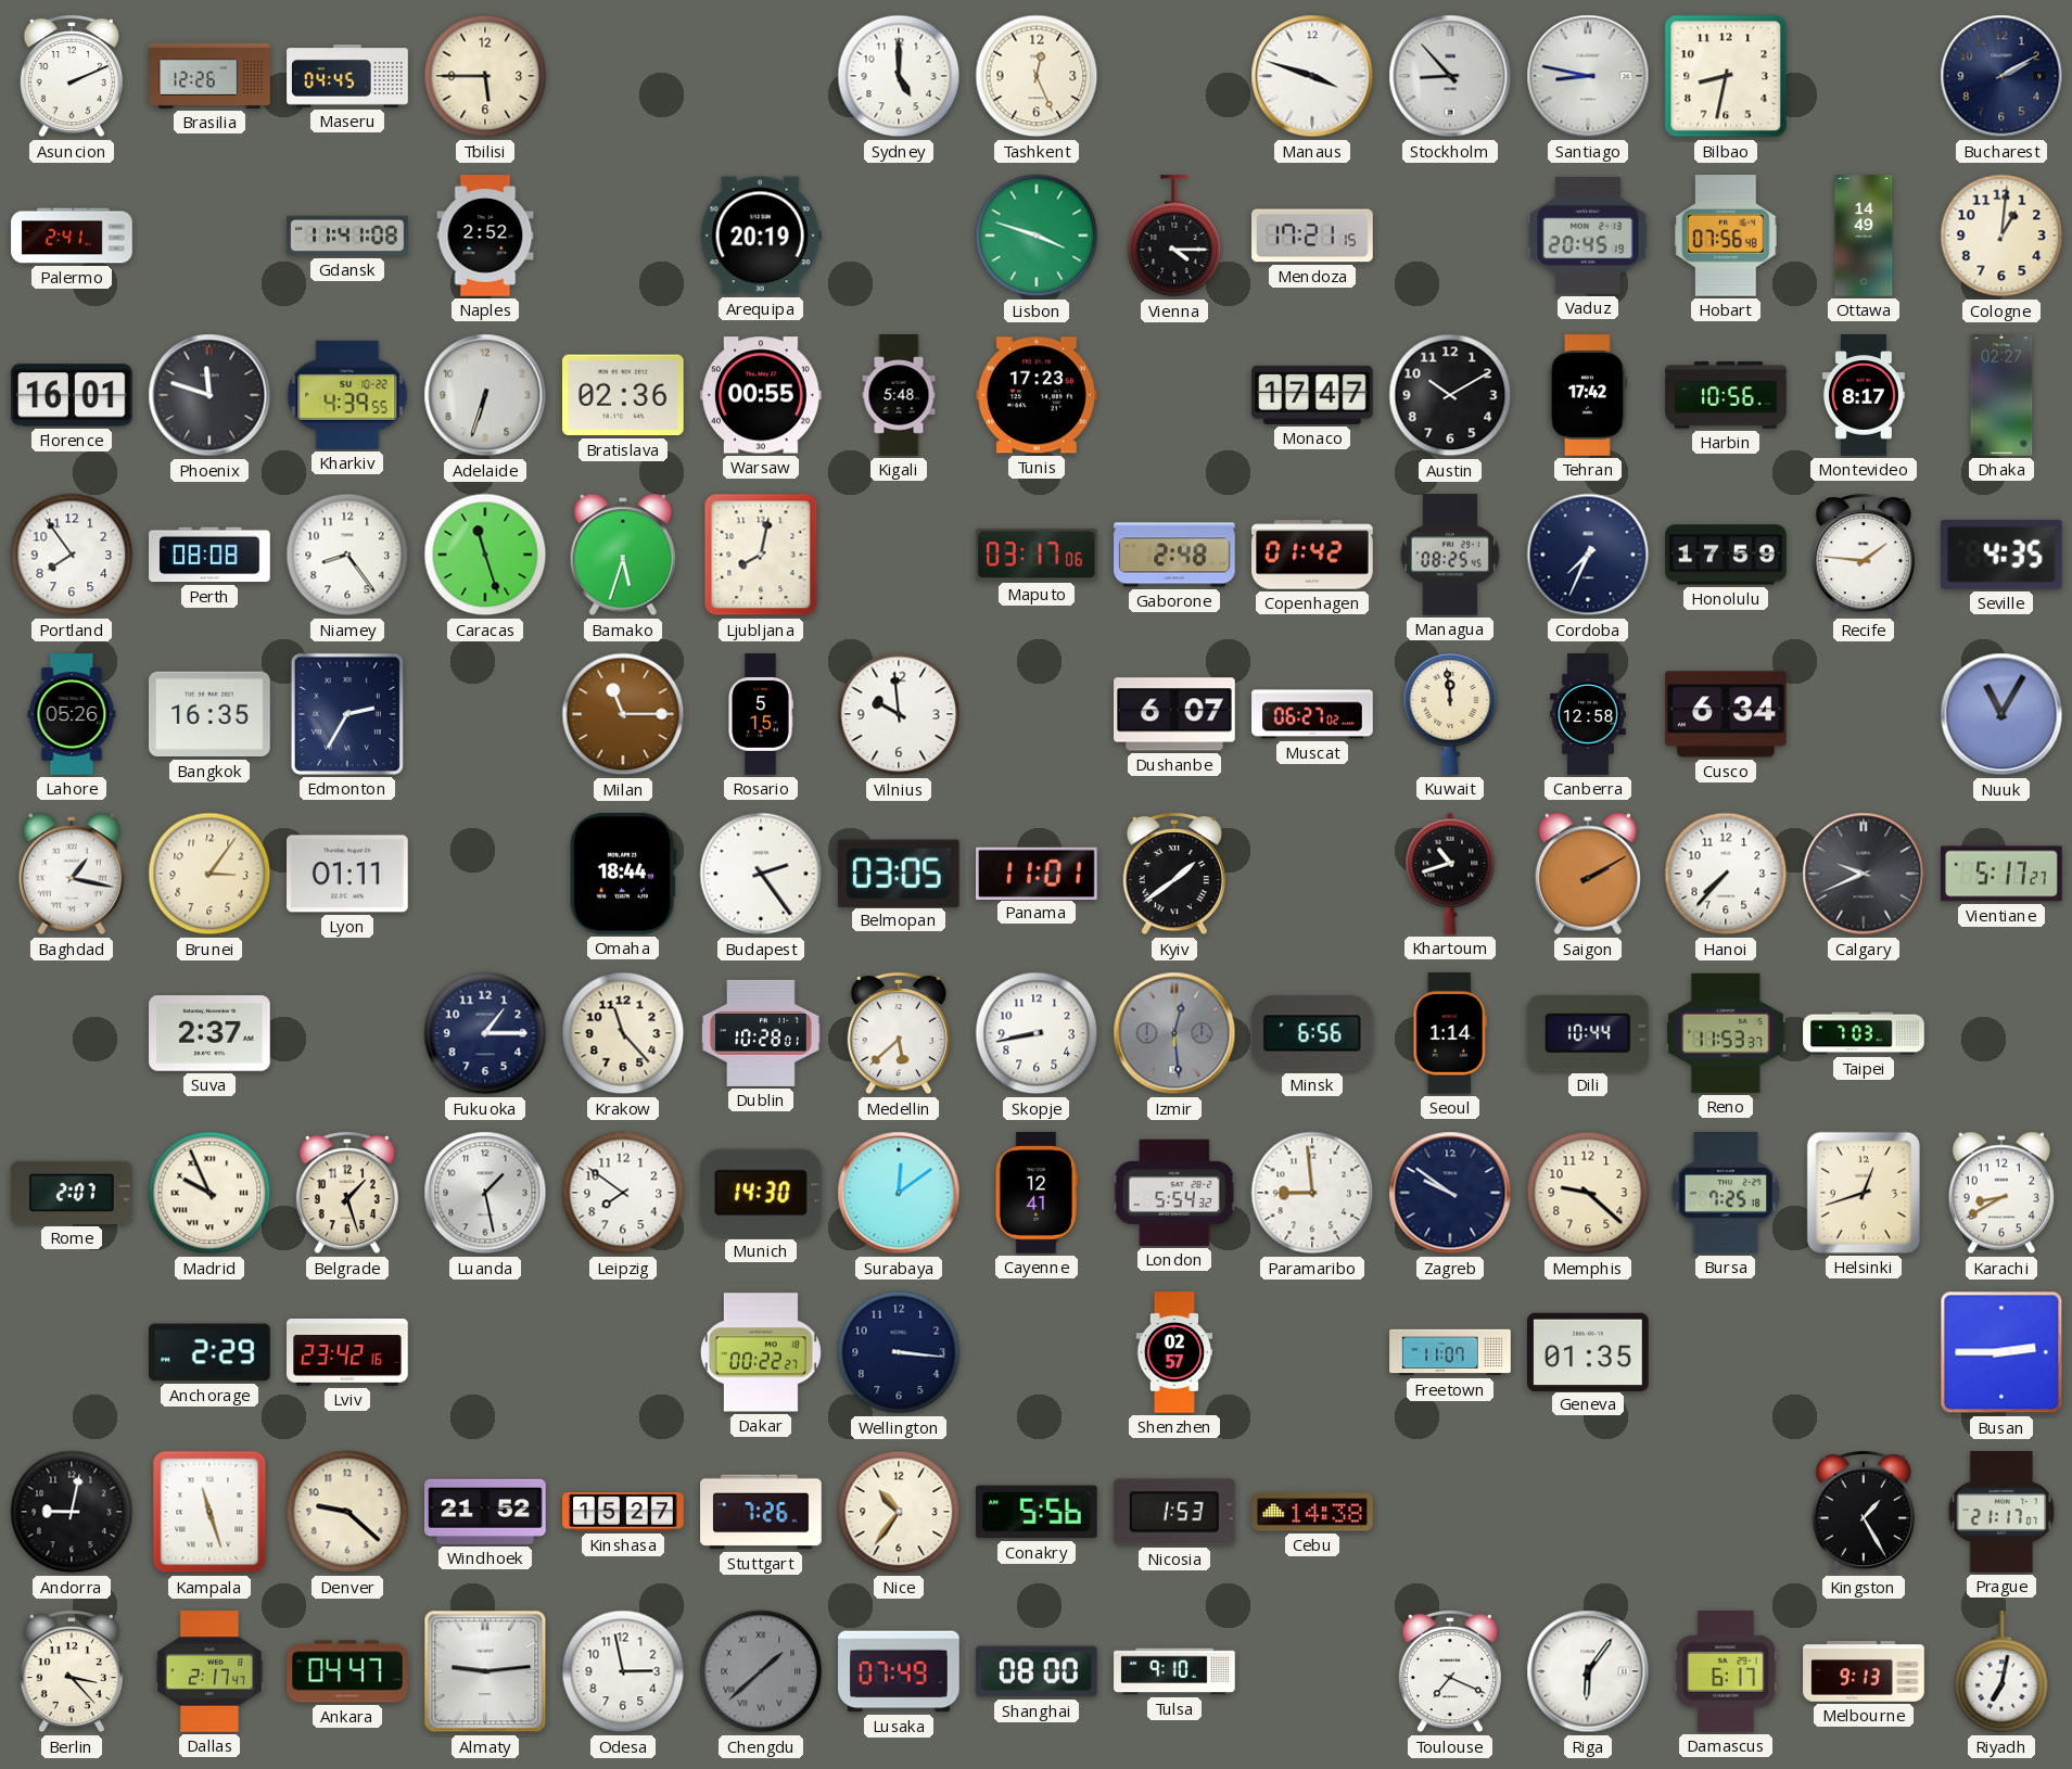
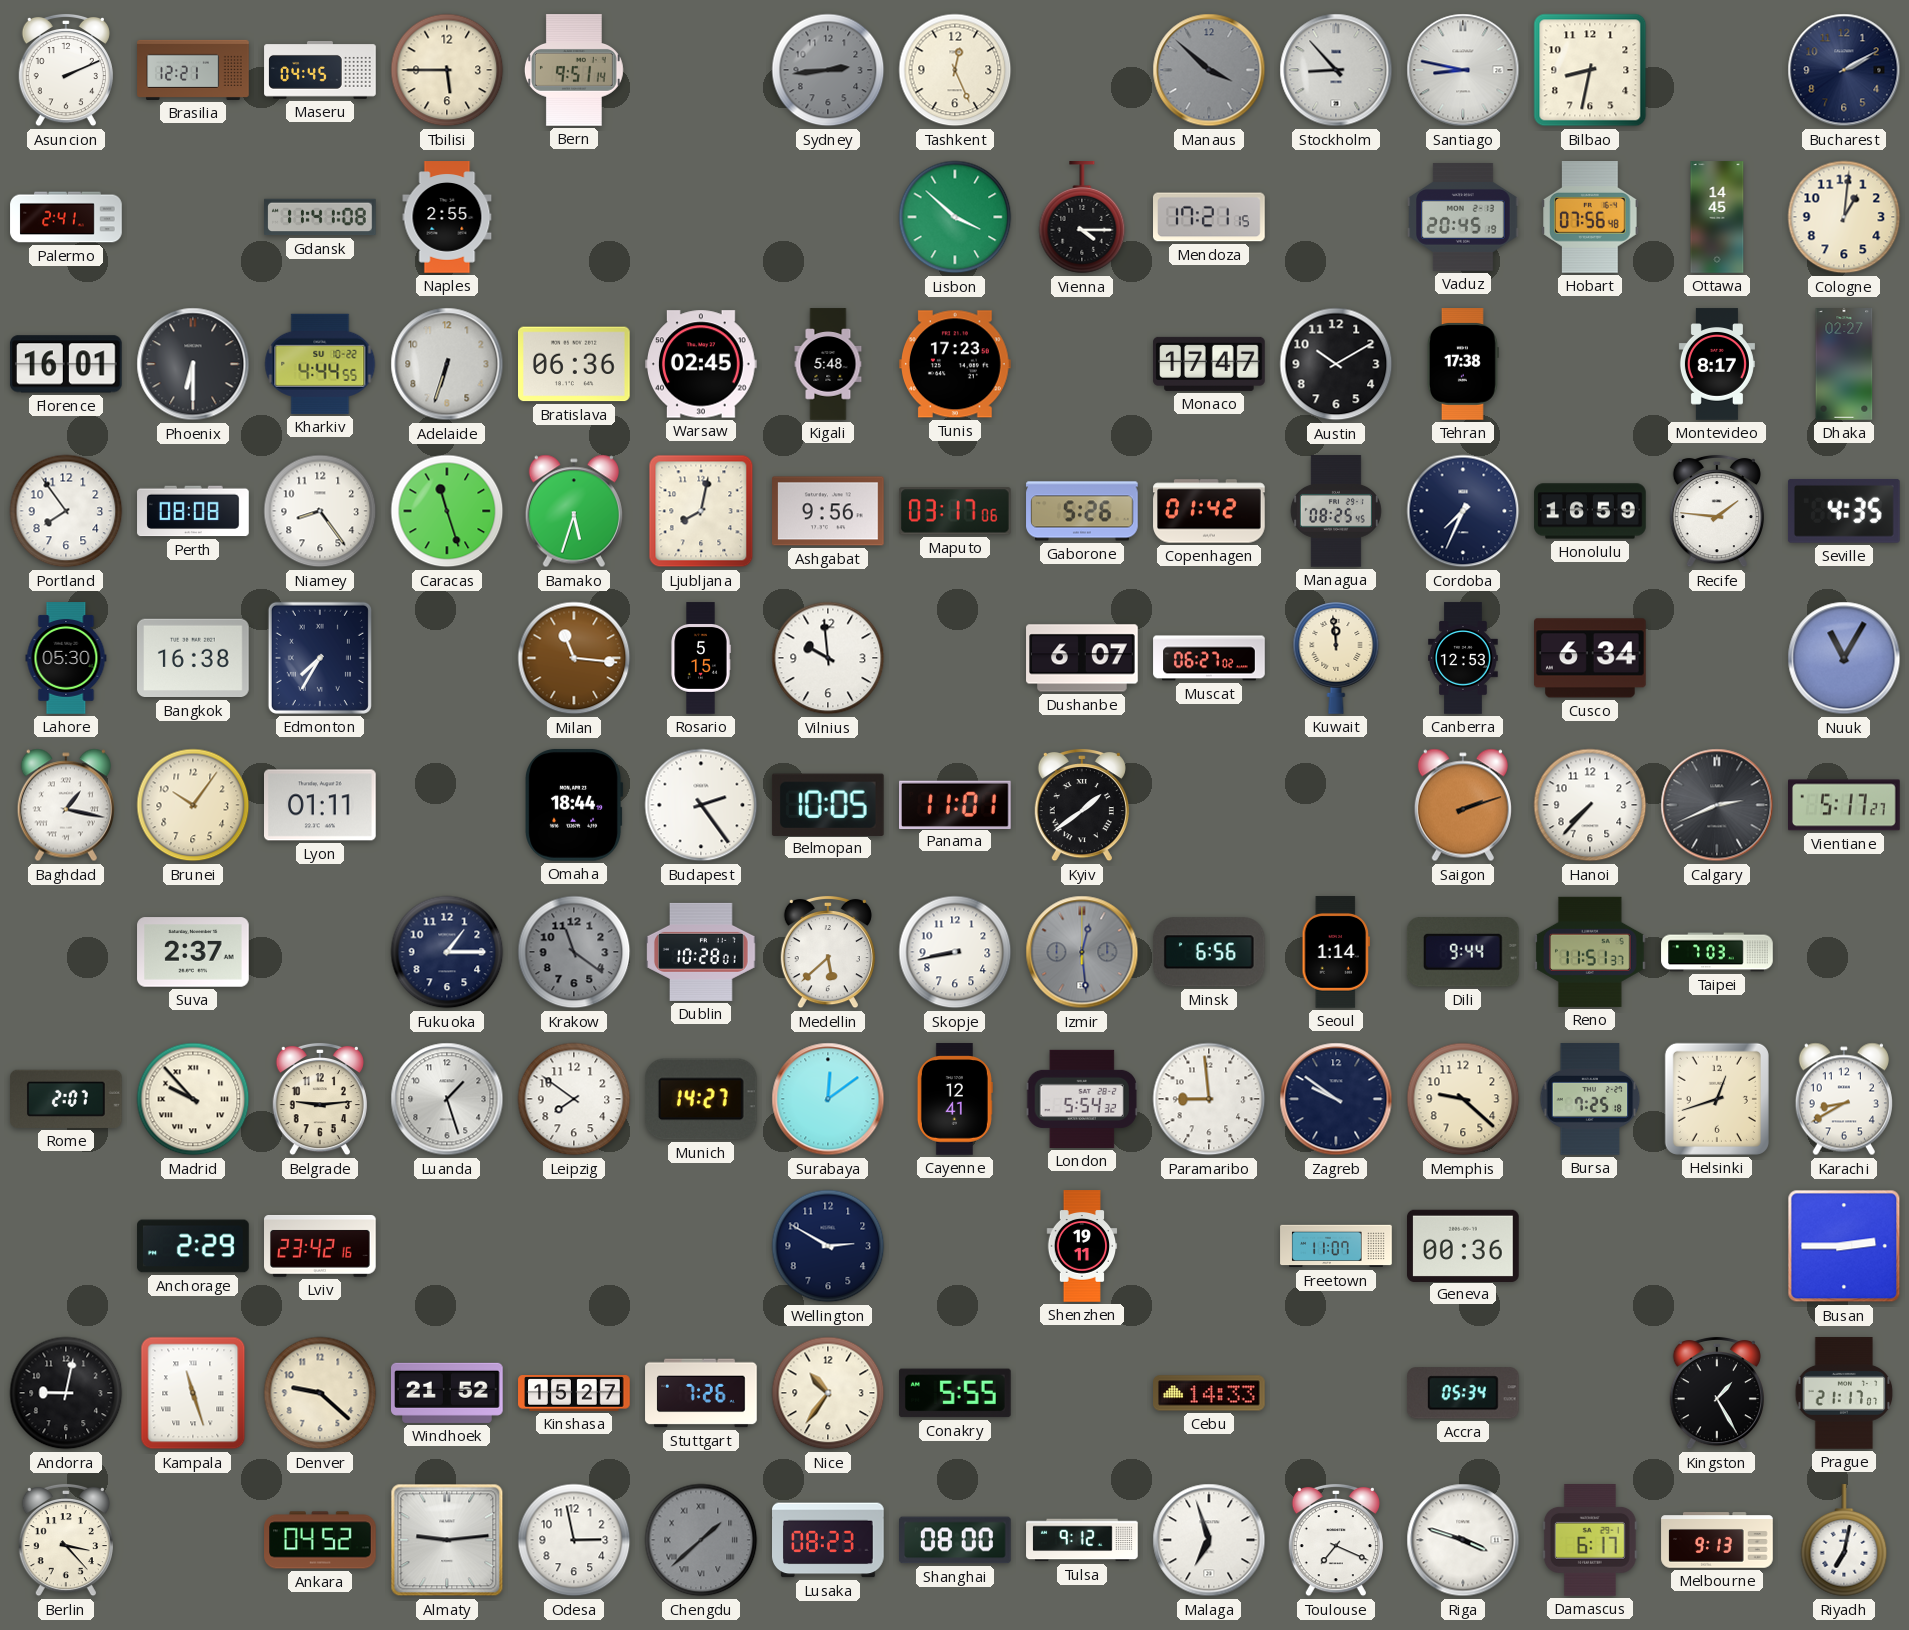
Brasilia: 12:26 -> 12:21 (193, 70)
Bern: none -> 9:51 (574, 70)
Sydney: 5:00 -> 2:44 (828, 70)
Sydney dial: white -> grey (828, 70)
Manaus: 3:48 -> 3:52 (1209, 70)
Manaus dial: white -> grey (1209, 70)
Naples: 2:52 -> 2:55 (447, 217)
Arequipa: 20:19 -> none (761, 236)
Lisbon: 3:48 -> 3:52 (955, 217)
Ottawa: 14:49 -> 14:45 (1717, 217)
Phoenix: 11:48 -> 6:30 (193, 364)
Kharkiv: 4:39 -> 4:44 (320, 364)
Bratislava: 02:36 -> 06:36 (575, 364)
Warsaw: 00:55 -> 02:45 (702, 364)
Tehran: 17:42 -> 17:38 (1463, 364)
Harbin: 10:56 -> none (1726, 395)
Ashgabat: none -> 9:56 (829, 511)
Gaborone: 2:48 -> 5:26 (1082, 511)
Honolulu: 17:59 -> 16:59 (1590, 511)
Lahore: 05:26 -> 05:30 (66, 658)
Bangkok: 16:35 -> 16:38 (194, 658)
Edmonton: 2:35 -> 7:35 (320, 658)
Milan: 11:15 -> 11:16 (574, 658)
Canberra: 12:58 -> 12:53 (1463, 658)
Brunei: 3:06 -> 10:06 (193, 805)
Belmopan: 03:05 -> 10:05 (828, 804)
Khartoum: 10:42 -> none (1450, 874)
Saigon: 2:10 -> 2:12 (1463, 805)
Calgary: 9:41 -> 2:41 (1717, 805)
Krakow: 11:23 -> 11:21 (574, 952)
Krakow dial: cream -> grey (574, 952)
Dili: 10:44 -> 9:44 (1463, 952)
Reno: 11:53 -> 11:51 (1591, 952)
Madrid: 9:56 -> 9:53 (193, 1099)
Belgrade: 1:27 -> 9:14 (320, 1099)
Luanda: 1:28 -> 1:27 (447, 1099)
Munich: 14:30 -> 14:27 (701, 1099)
Dakar: 00:22 -> none (761, 1352)
Wellington: 3:16 -> 2:50 (828, 1246)
Shenzhen: 02:57 -> 19:11 (1082, 1246)
Geneva: 01:35 -> 00:36 (1464, 1245)
Conakry: 5:56 -> 5:55 (955, 1393)
Nicosia: 1:53 -> none (1174, 1512)
Cebu: 14:38 -> 14:33 (1209, 1393)
Accra: none -> 05:34 (1463, 1393)
Dallas: 2:17 -> none (209, 1671)
Ankara: 04:47 -> 04:52 (320, 1540)
Lusaka: 07:49 -> 08:23 (829, 1540)
Tulsa: 9:10 -> 9:12 (1082, 1540)
Malaga: none -> 6:57 (1209, 1540)
Riga: 6:06 -> 3:48 (1463, 1540)
